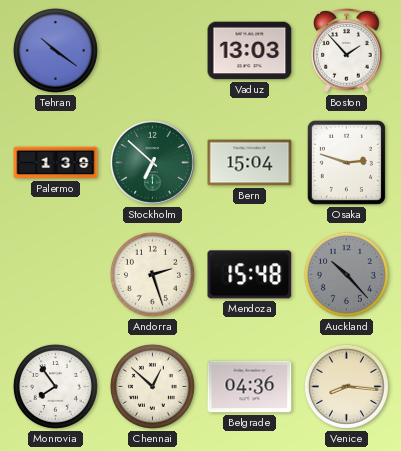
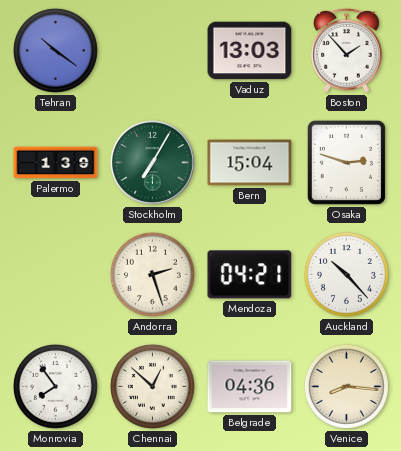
Stockholm: 6:52 -> 7:05 (153, 163)
Mendoza: 15:48 -> 04:21 (250, 275)
Auckland dial: grey -> white (346, 274)
